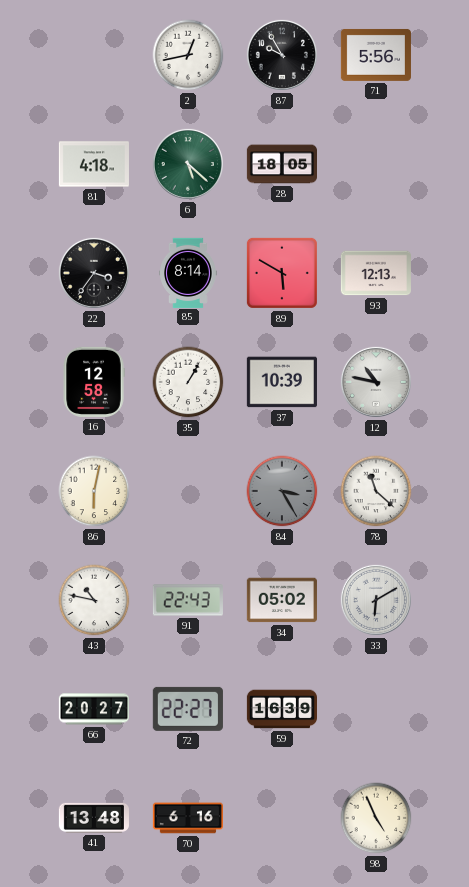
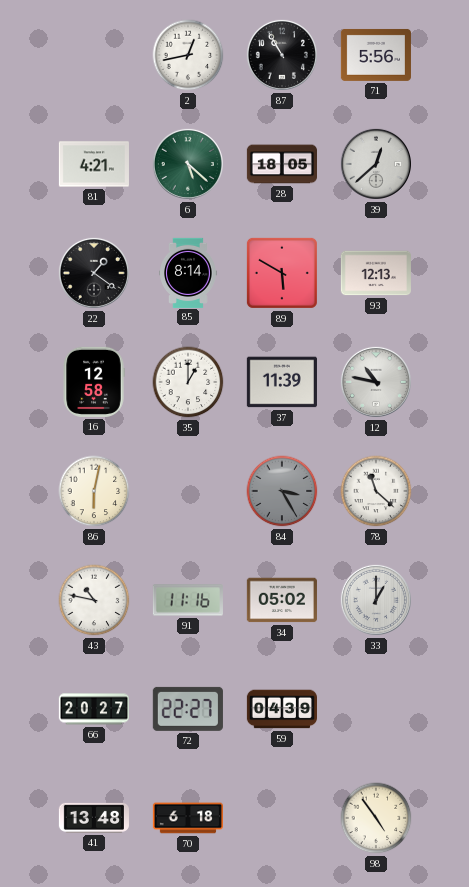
87: 9:55 -> 10:55 (282, 55)
81: 4:18 -> 4:21 (94, 164)
39: none -> 12:38 (376, 164)
22: 3:36 -> 1:21 (94, 273)
35: 1:05 -> 1:00 (188, 382)
37: 10:39 -> 11:39 (282, 382)
91: 22:43 -> 11:16 (188, 600)
33: 6:10 -> 1:00 (376, 600)
59: 16:39 -> 04:39 (281, 709)
70: 6:16 -> 6:18 (188, 818)
98: 4:56 -> 4:54 (376, 818)
